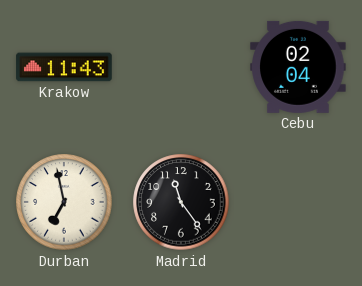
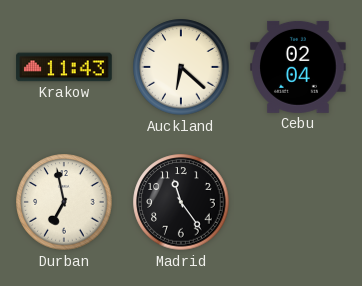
Auckland: none -> 6:22 (181, 67)
